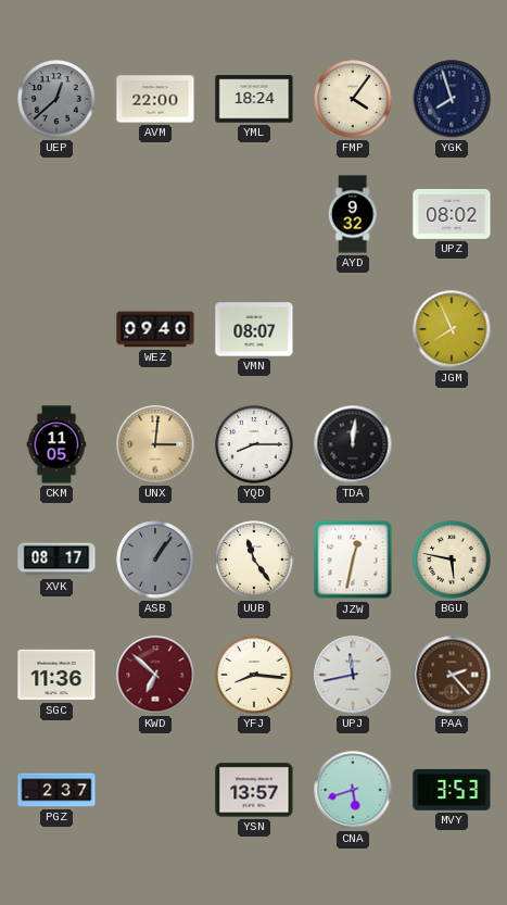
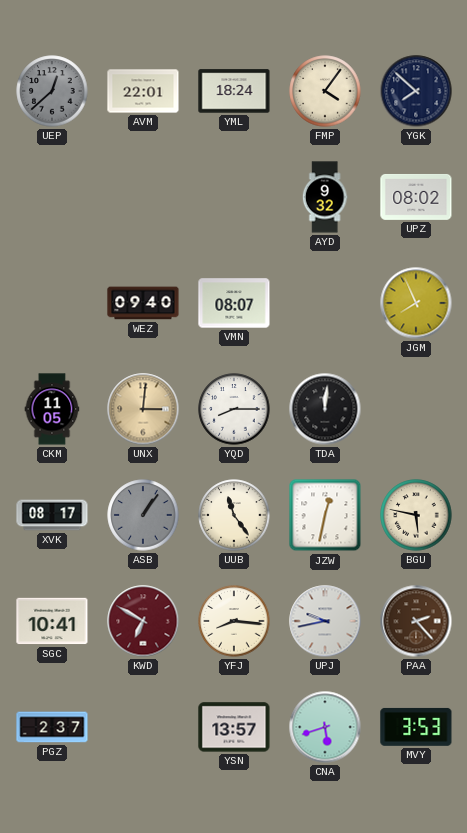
AVM: 22:00 -> 22:01 (143, 91)
YGK: 7:57 -> 7:52 (416, 91)
SGC: 11:36 -> 10:41 (52, 621)
KWD: 6:52 -> 6:50 (143, 621)
UPJ: 11:43 -> 9:43 (325, 621)
